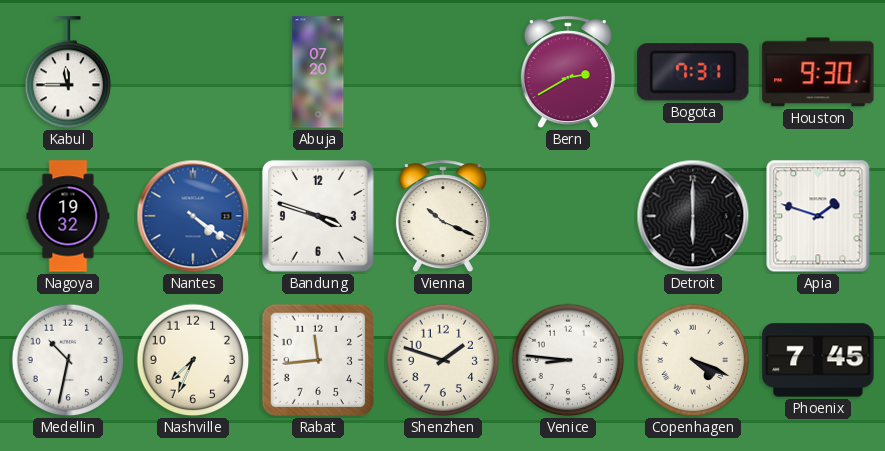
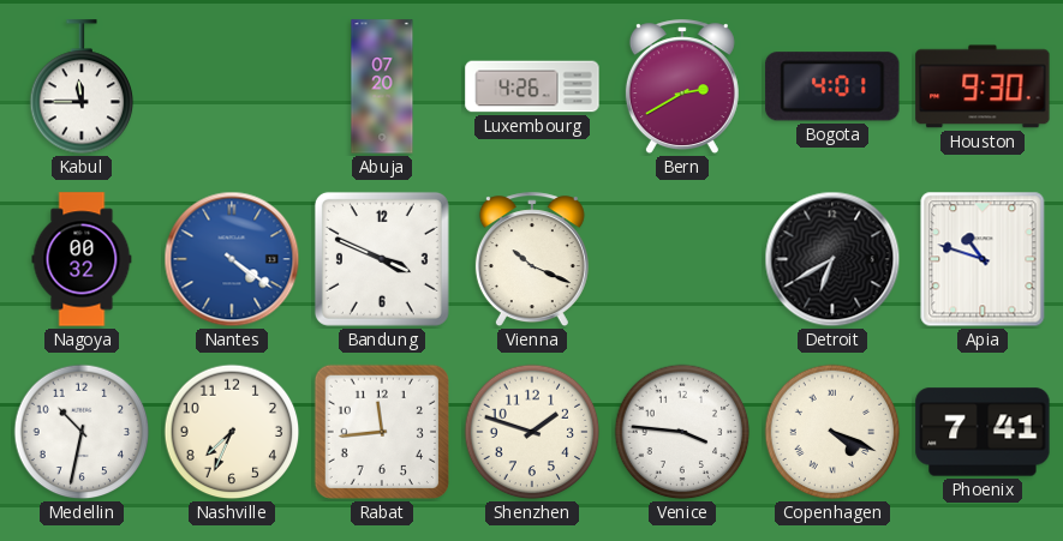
Luxembourg: none -> 4:26 (532, 86)
Bogota: 7:31 -> 4:01 (832, 86)
Nagoya: 19:32 -> 00:32 (82, 259)
Bandung: 3:48 -> 3:49 (382, 259)
Detroit: 6:00 -> 6:40 (832, 259)
Apia: 1:48 -> 10:48 (983, 259)
Venice: 8:46 -> 3:46 (682, 432)
Phoenix: 7:45 -> 7:41 (983, 432)
